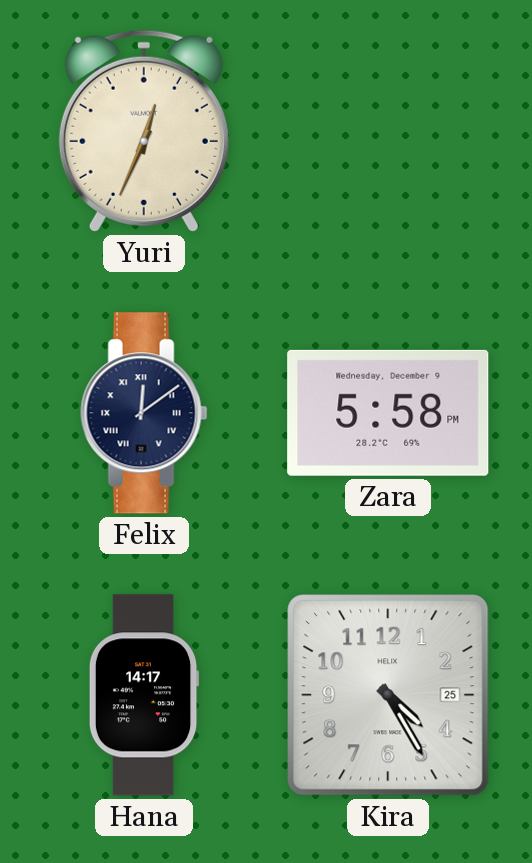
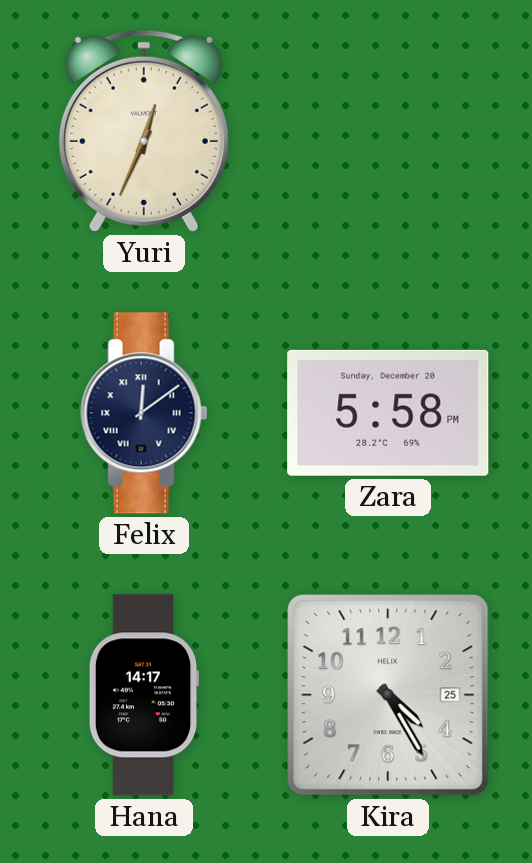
Zara date: Wednesday, December 9 -> Sunday, December 20 (388, 413)
